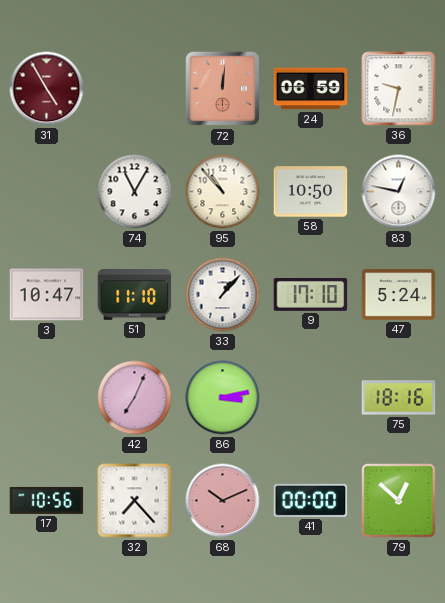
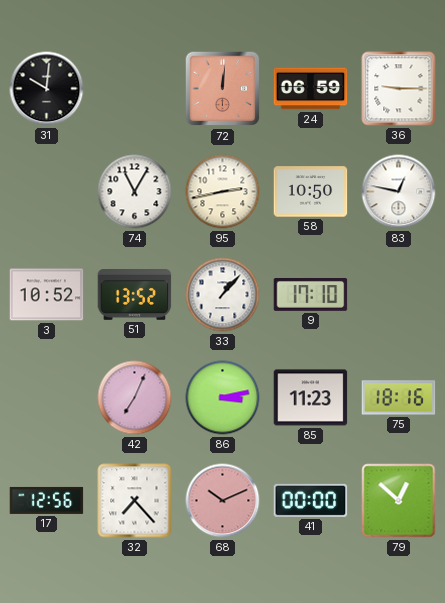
31: 4:55 -> 10:01 (47, 89)
31 dial: burgundy -> black (47, 89)
36: 9:32 -> 9:15 (399, 89)
95: 10:53 -> 2:43 (223, 192)
3: 10:47 -> 10:52 (47, 295)
51: 11:10 -> 13:52 (135, 295)
47: 5:24 -> none (399, 295)
85: none -> 11:23 (311, 398)
17: 10:56 -> 12:56 (47, 500)
